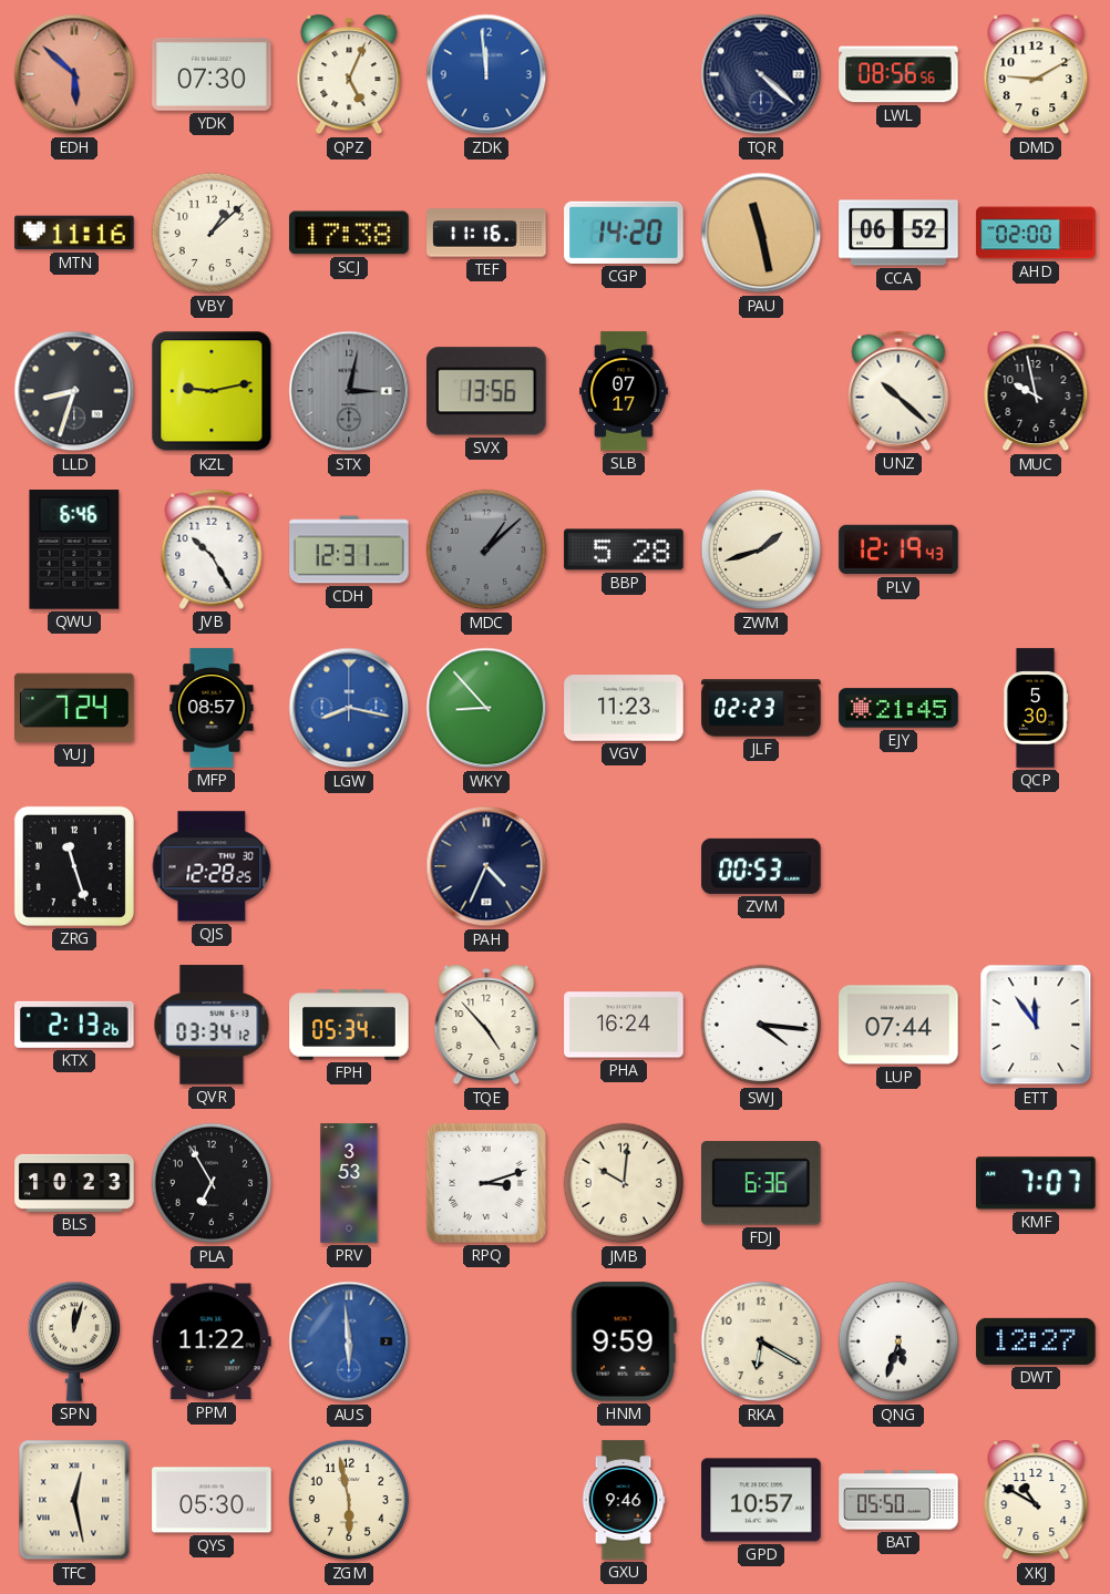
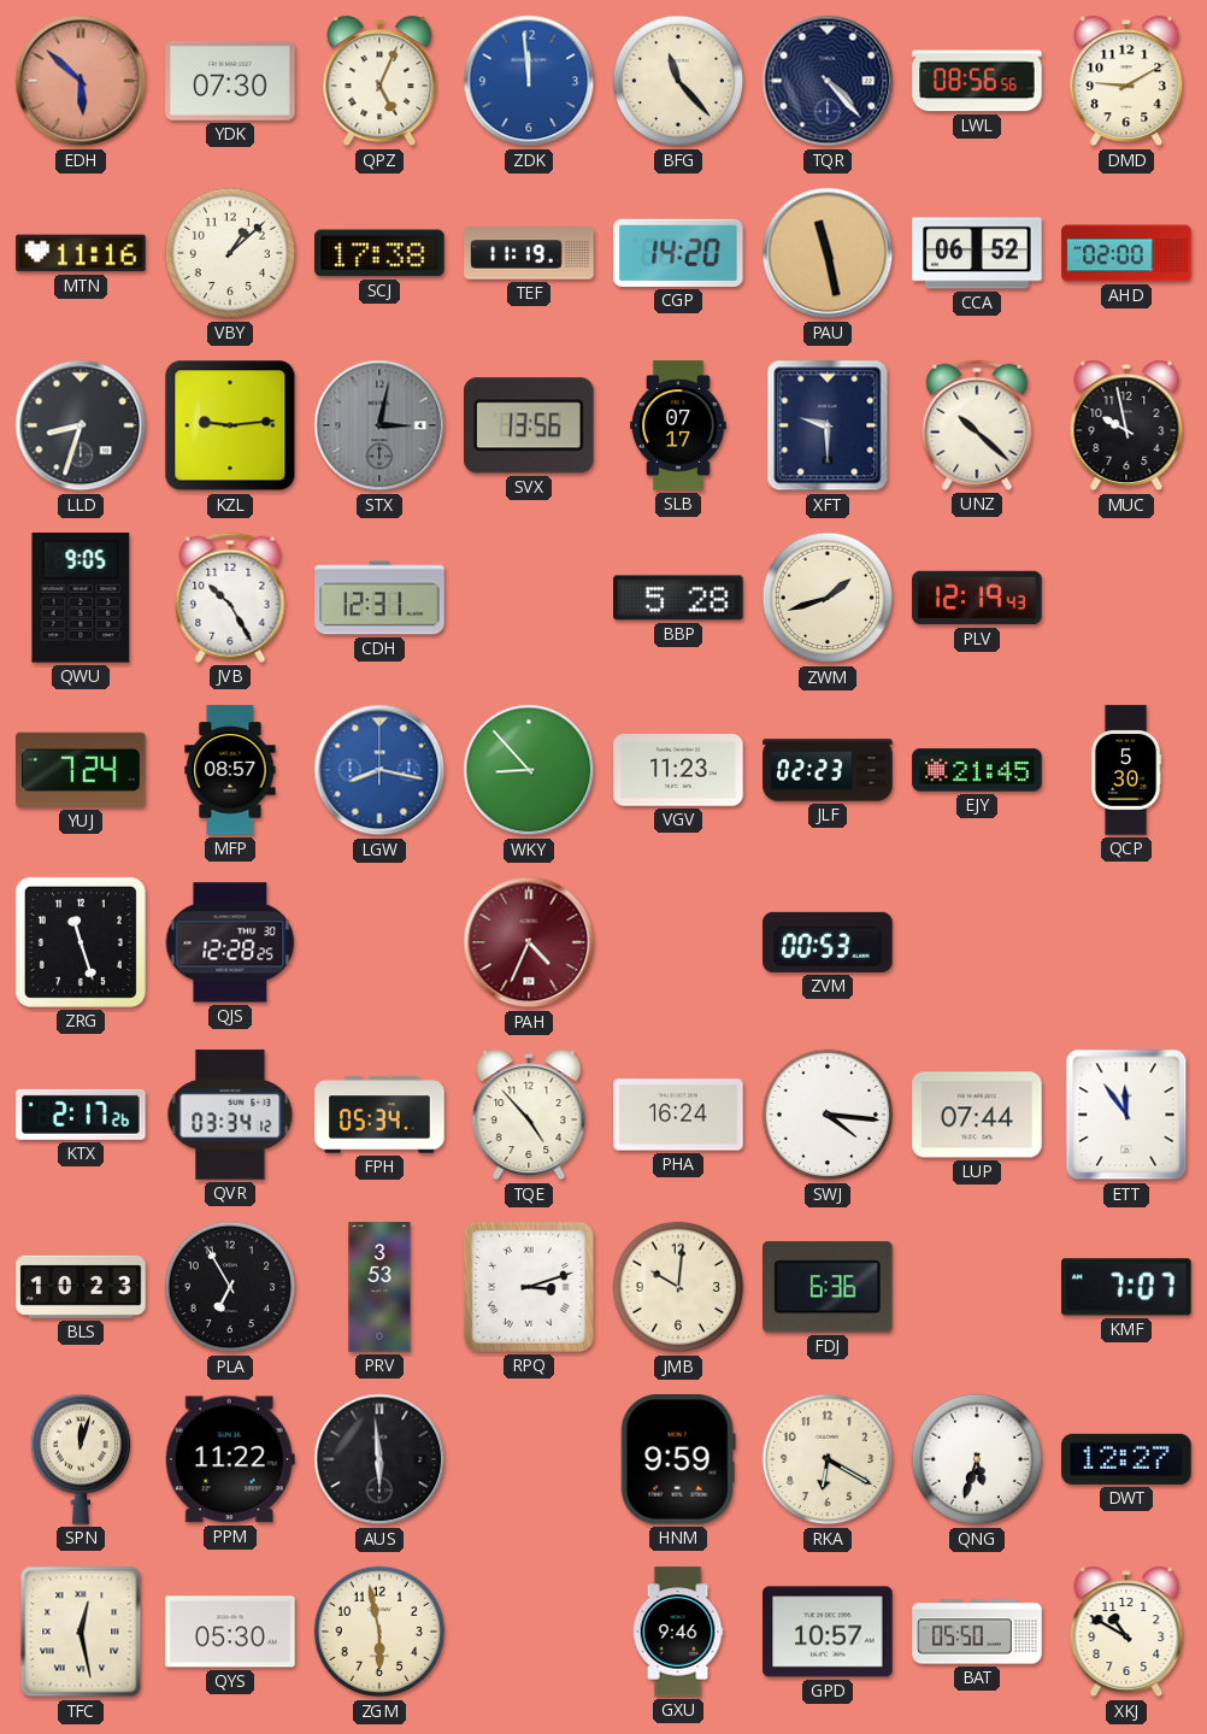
BFG: none -> 11:23 (678, 81)
TQR: 4:22 -> 4:23 (828, 81)
TEF: 11:16 -> 11:19 (529, 253)
KZL: 9:13 -> 9:14 (230, 425)
XFT: none -> 9:30 (828, 425)
QWU: 6:46 -> 9:05 (81, 598)
MDC: 1:08 -> none (486, 549)
PAH dial: navy -> burgundy (529, 942)
KTX: 2:13 -> 2:17 (81, 1115)
AUS dial: blue -> black (379, 1459)
